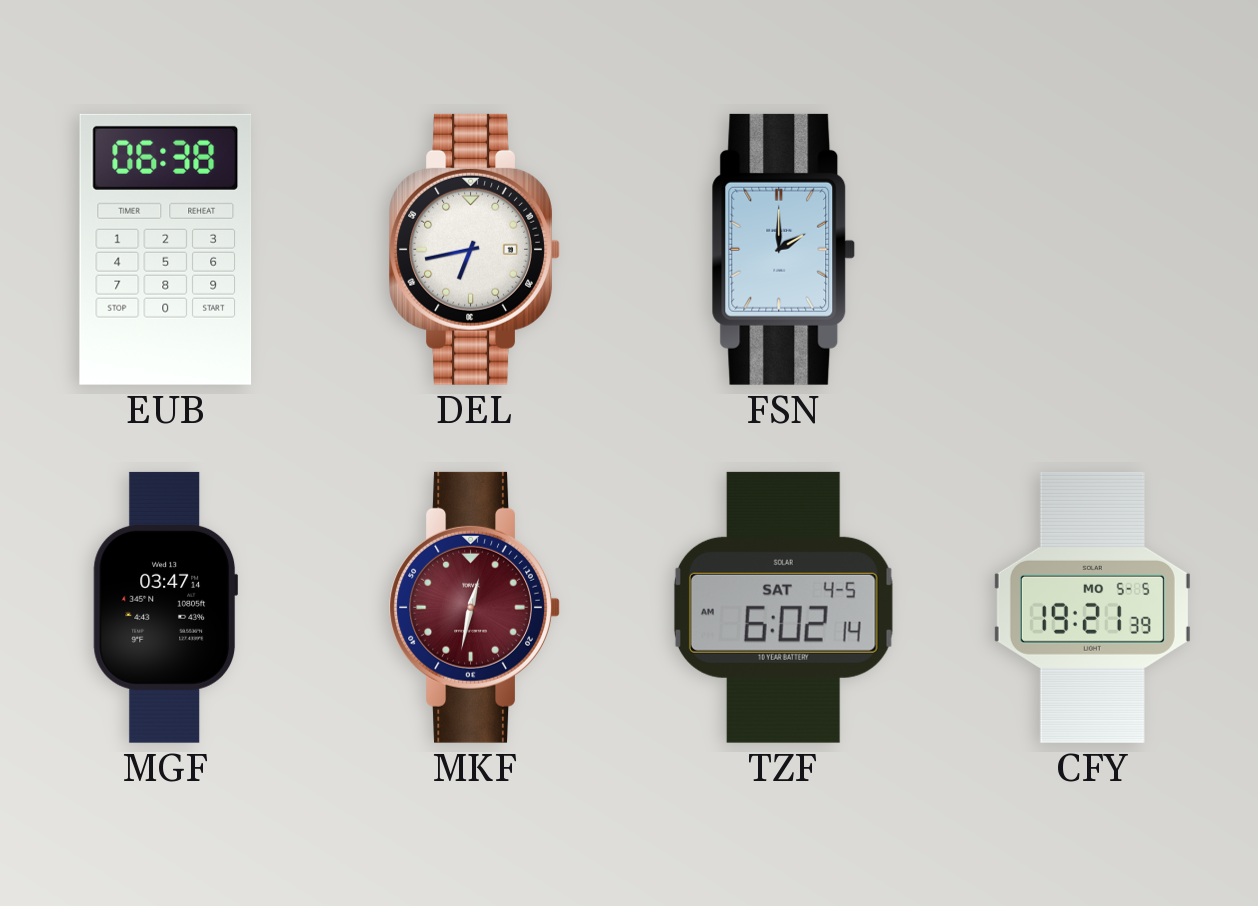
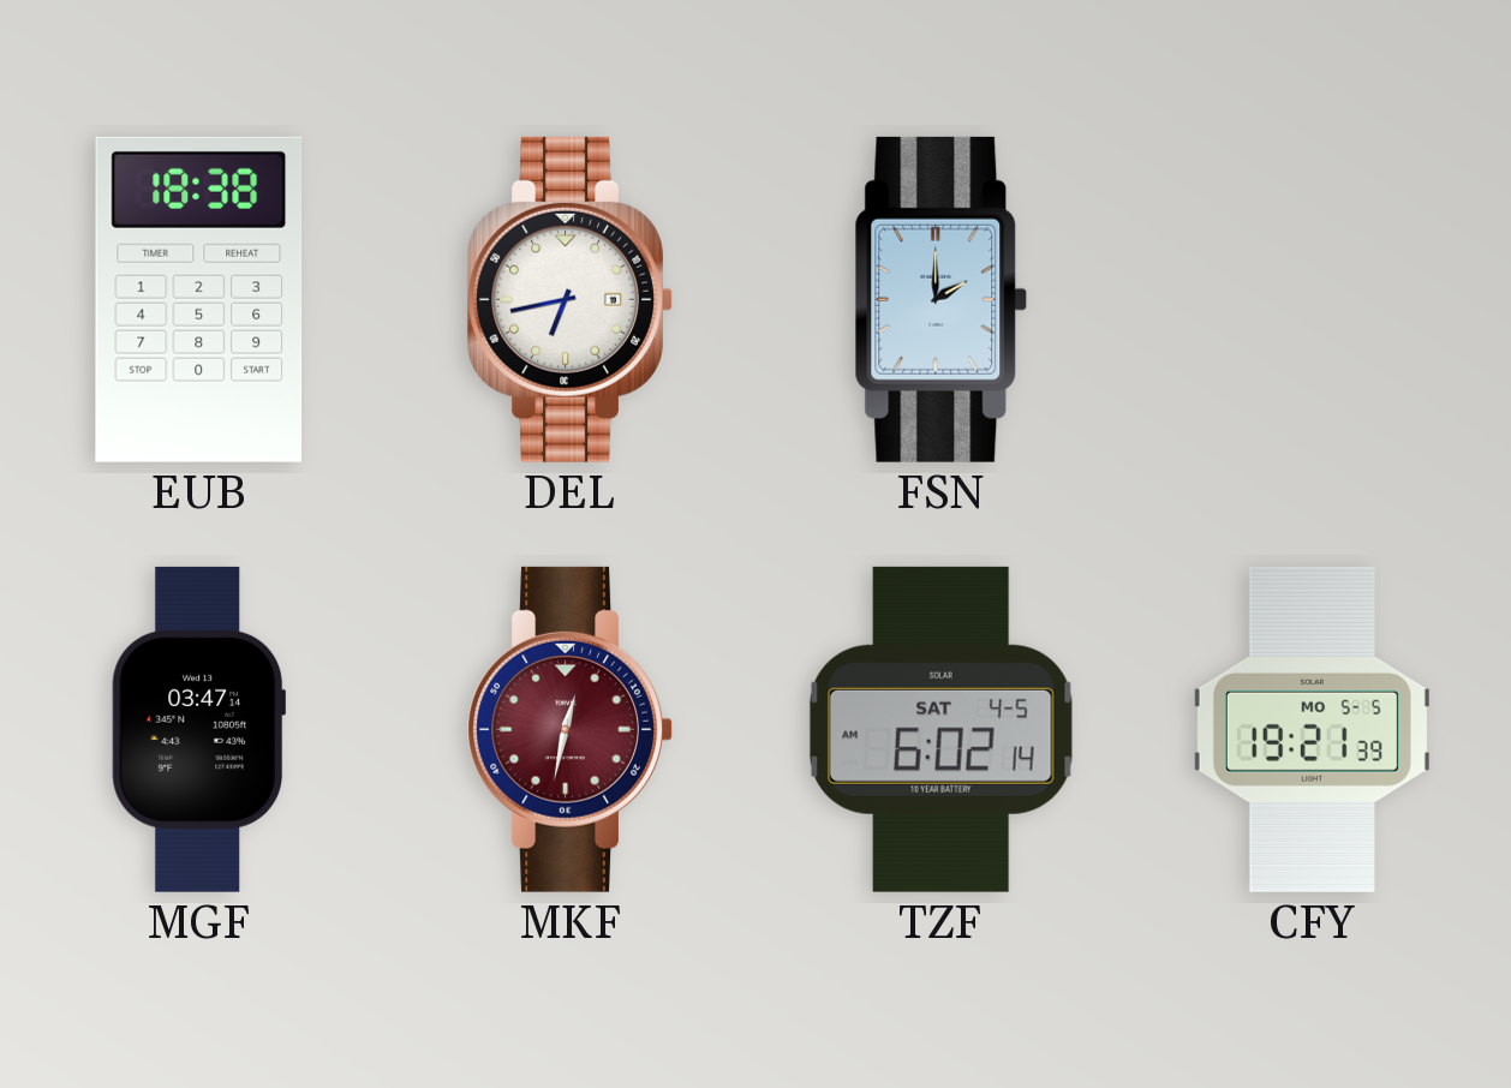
EUB: 06:38 -> 18:38 (199, 299)
